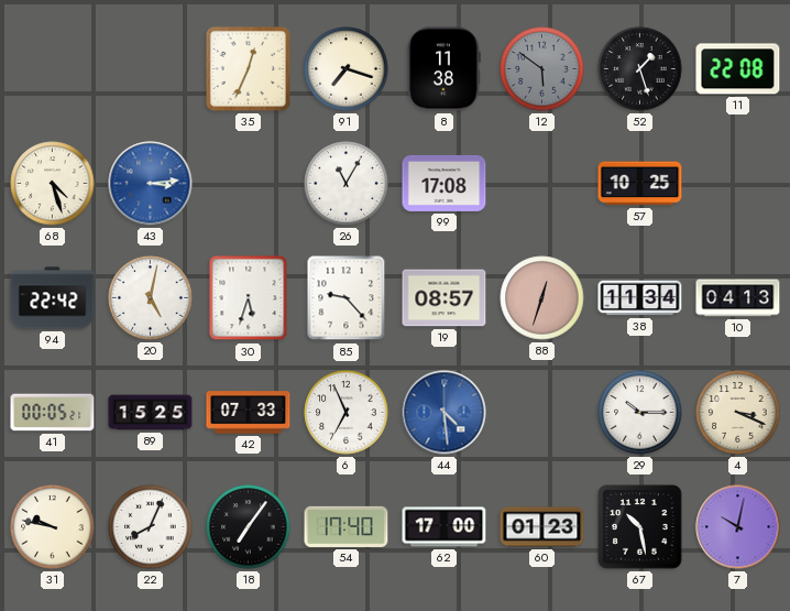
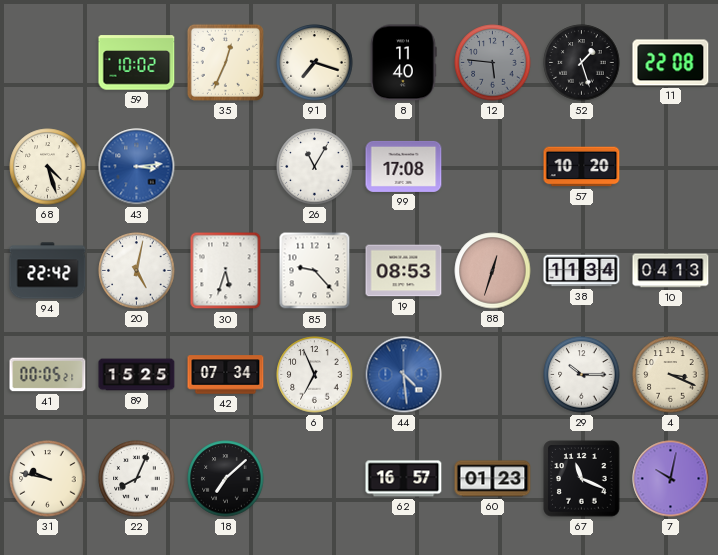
59: none -> 10:02 (137, 63)
8: 11:38 -> 11:40 (403, 63)
12: 5:51 -> 5:46 (493, 63)
57: 10:25 -> 10:20 (582, 167)
19: 08:57 -> 08:53 (404, 271)
42: 07:33 -> 07:34 (226, 375)
18: 7:06 -> 7:08 (226, 479)
54: 17:40 -> none (347, 526)
62: 17:00 -> 16:57 (404, 479)
67: 10:28 -> 11:19 (582, 479)
